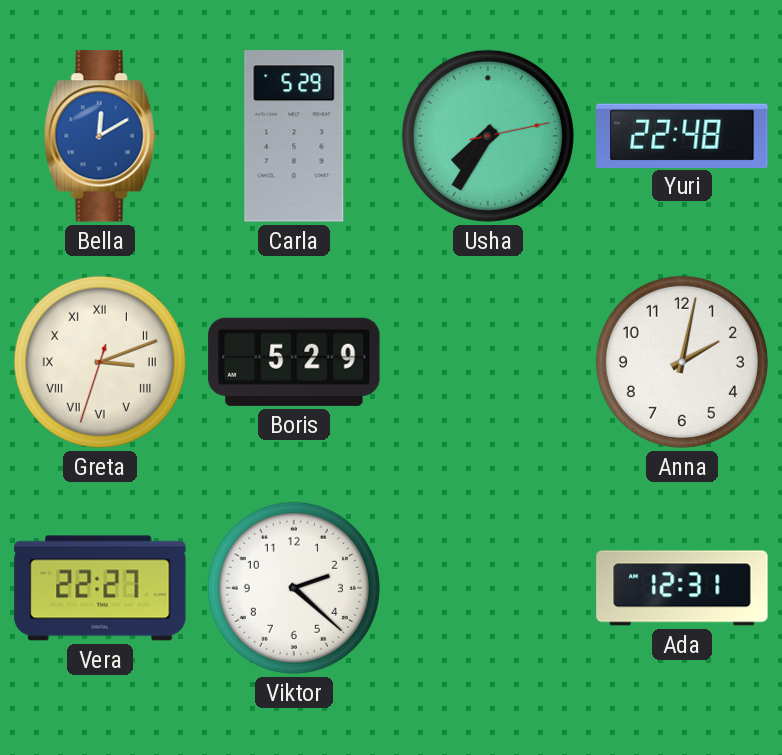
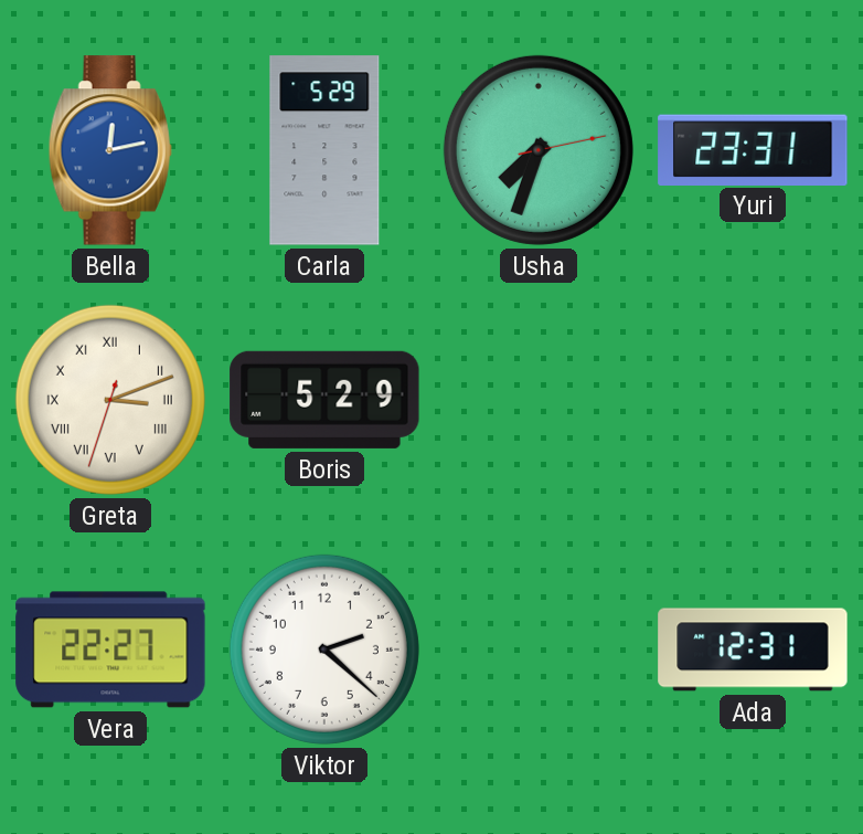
Bella: 12:10 -> 12:13 (110, 150)
Usha: 7:35 -> 7:33 (539, 150)
Yuri: 22:48 -> 23:31 (753, 149)
Anna: 2:02 -> none (682, 362)
